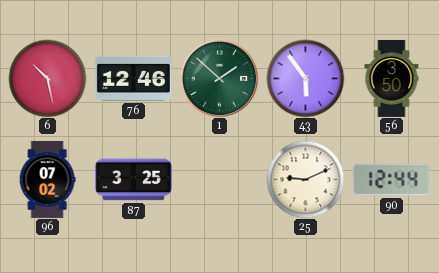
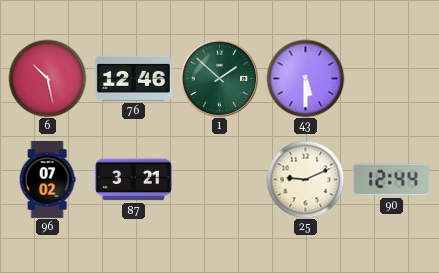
43: 5:54 -> 5:30 (305, 78)
56: 3:50 -> none (392, 78)
87: 3:25 -> 3:21 (133, 180)
